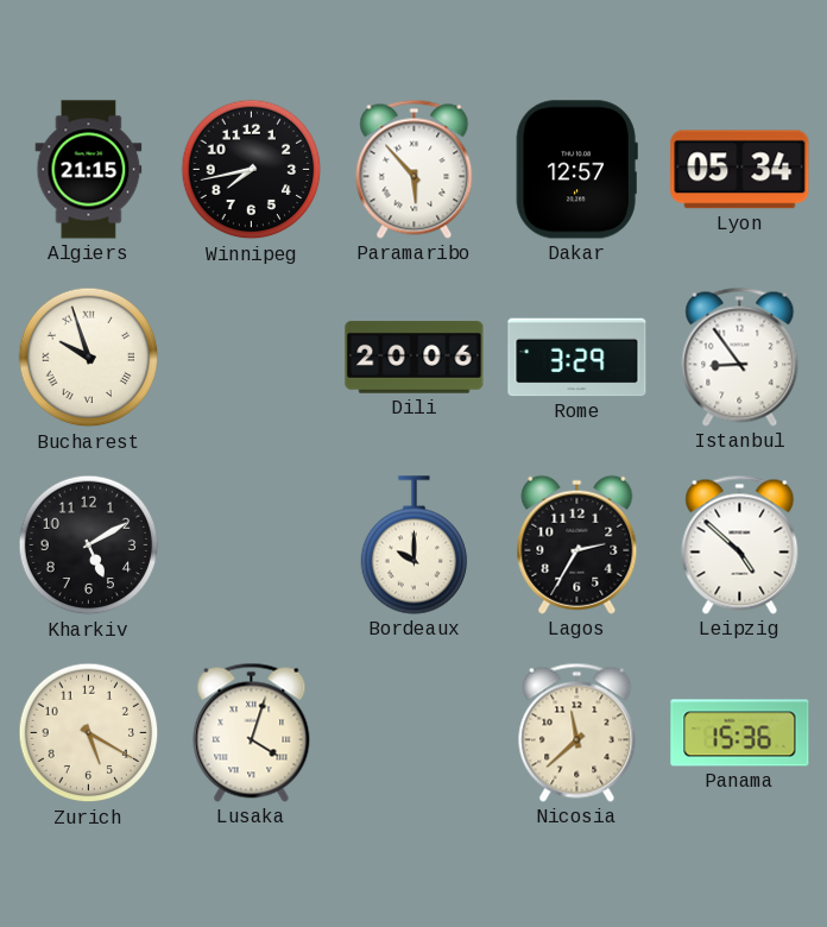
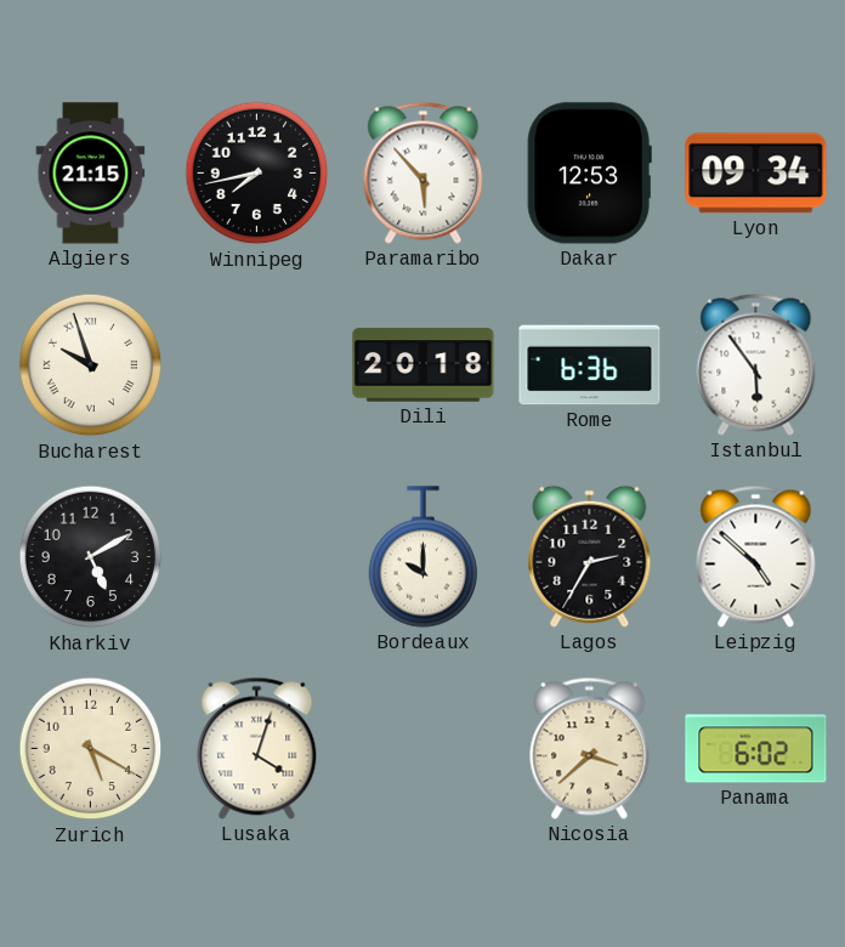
Dakar: 12:57 -> 12:53 (589, 174)
Lyon: 05:34 -> 09:34 (756, 174)
Dili: 20:06 -> 20:18 (424, 365)
Rome: 3:29 -> 6:36 (590, 365)
Istanbul: 8:54 -> 5:54 (756, 364)
Nicosia: 11:38 -> 3:38 (590, 748)
Panama: 15:36 -> 6:02 (756, 749)
